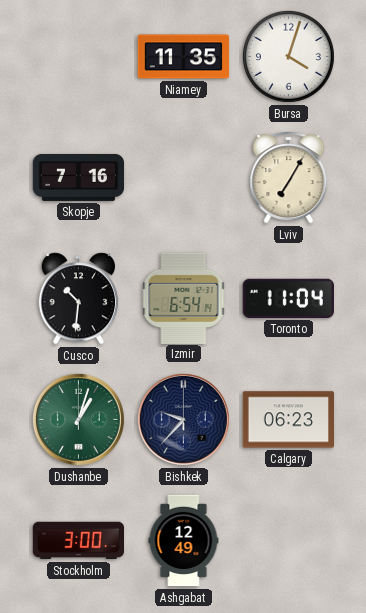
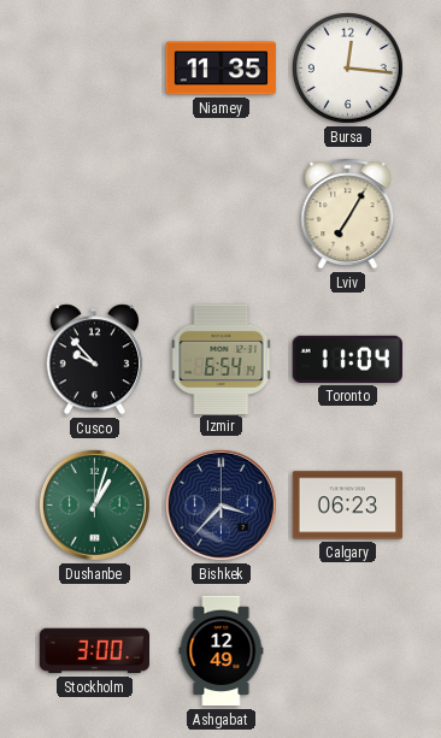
Bursa: 4:03 -> 12:16 (347, 67)
Skopje: 7:16 -> none (79, 177)
Cusco: 10:31 -> 9:53 (95, 360)
Bishkek: 9:37 -> 3:37 (220, 504)
